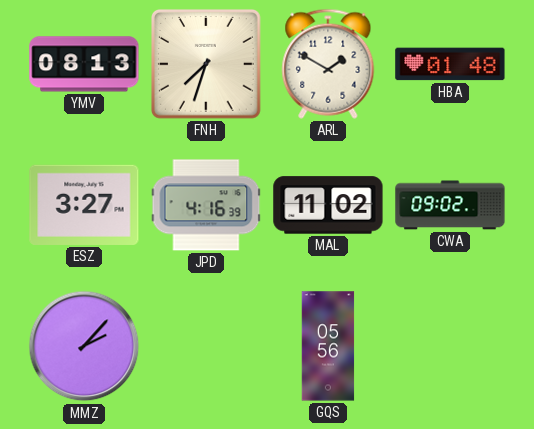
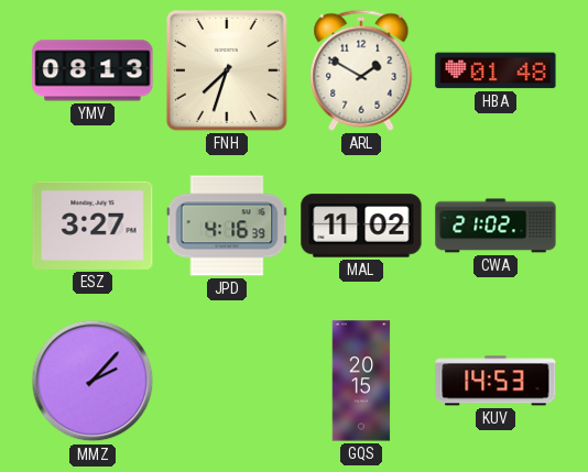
CWA: 09:02 -> 21:02 (496, 226)
GQS: 05:56 -> 20:15 (361, 381)
KUV: none -> 14:53 (496, 381)
